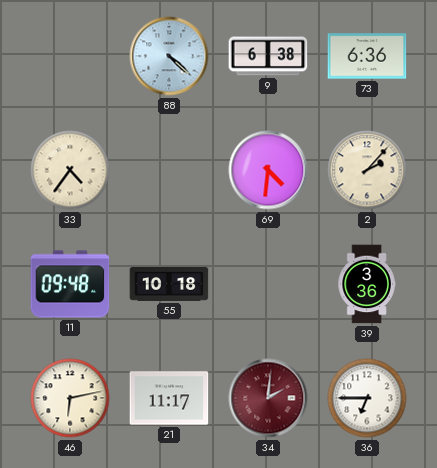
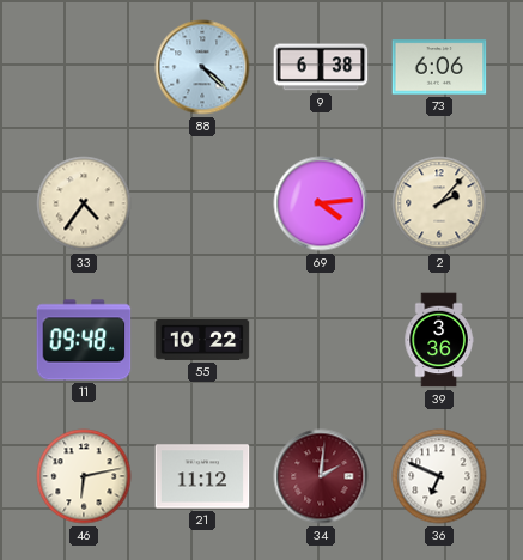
73: 6:36 -> 6:06 (439, 67)
69: 4:31 -> 4:14 (321, 203)
55: 10:18 -> 10:22 (202, 341)
21: 11:17 -> 11:12 (202, 476)
36: 6:45 -> 6:49 (439, 476)
